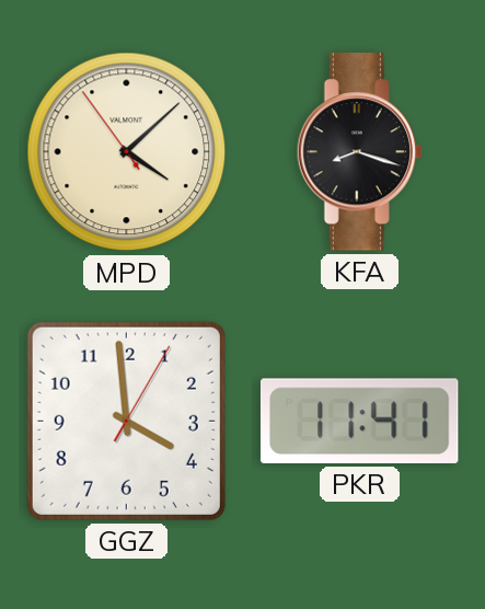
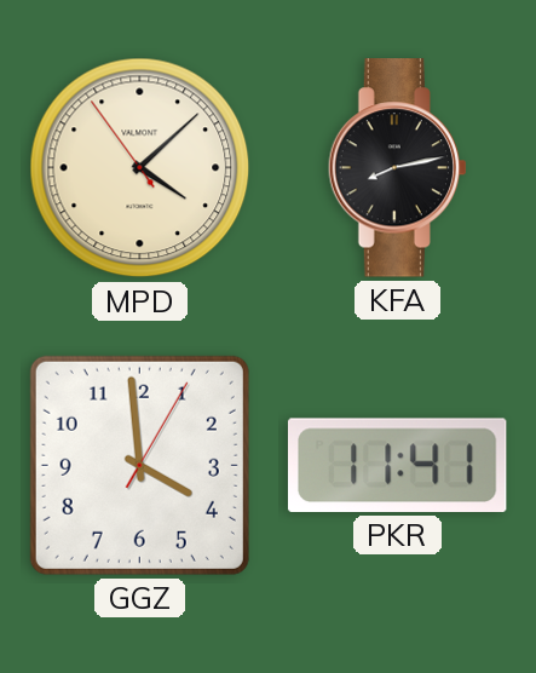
KFA: 8:18 -> 8:13 (397, 168)
